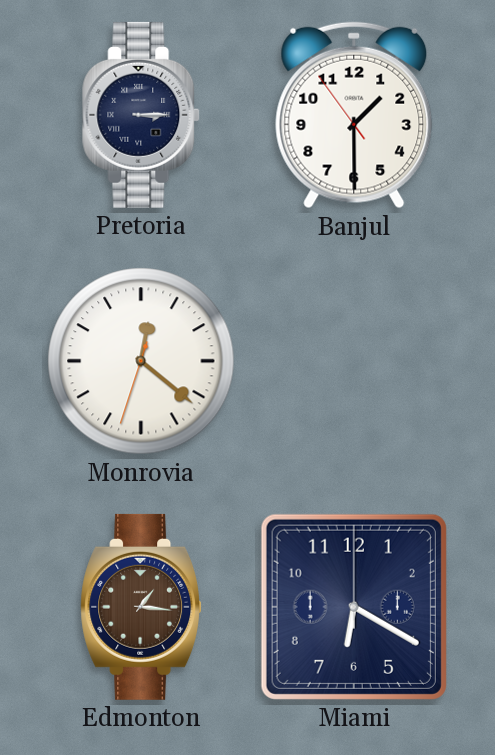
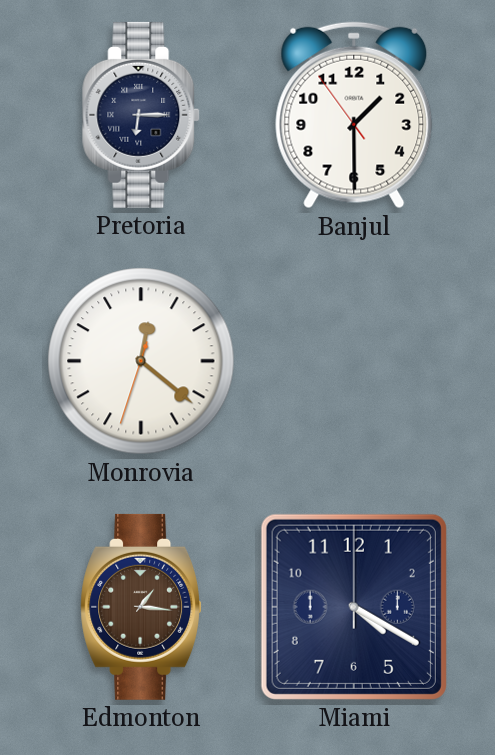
Pretoria: 3:15 -> 6:15 (142, 115)
Miami: 6:20 -> 4:20 (354, 607)
